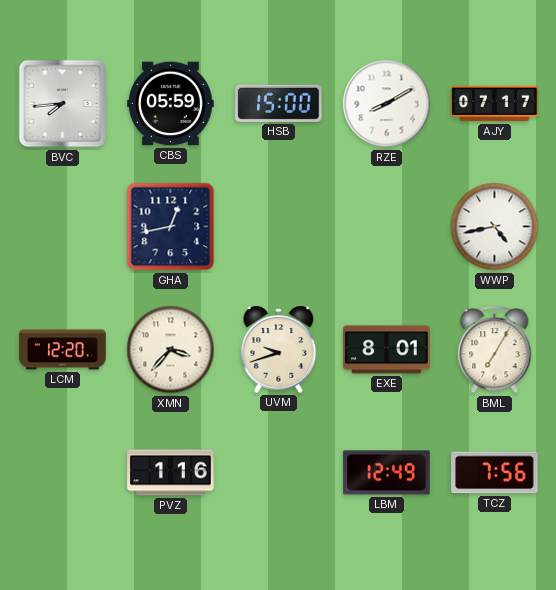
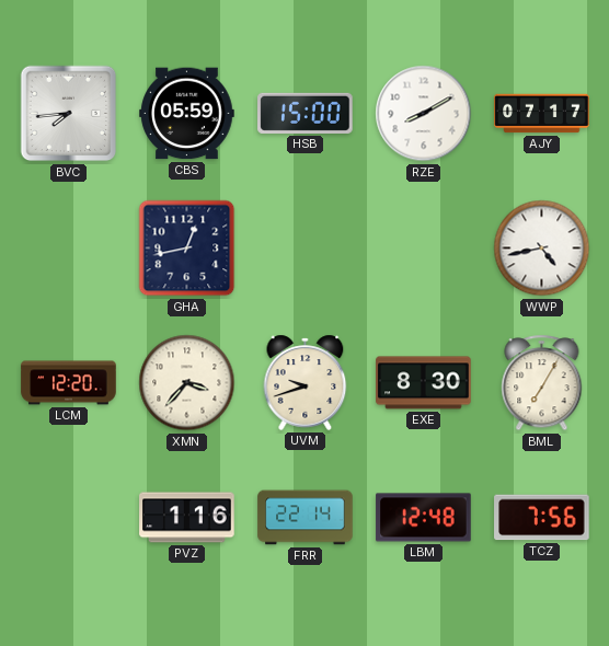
EXE: 8:01 -> 8:30 (424, 383)
FRR: none -> 22:14 (306, 518)
LBM: 12:49 -> 12:48 (424, 518)
